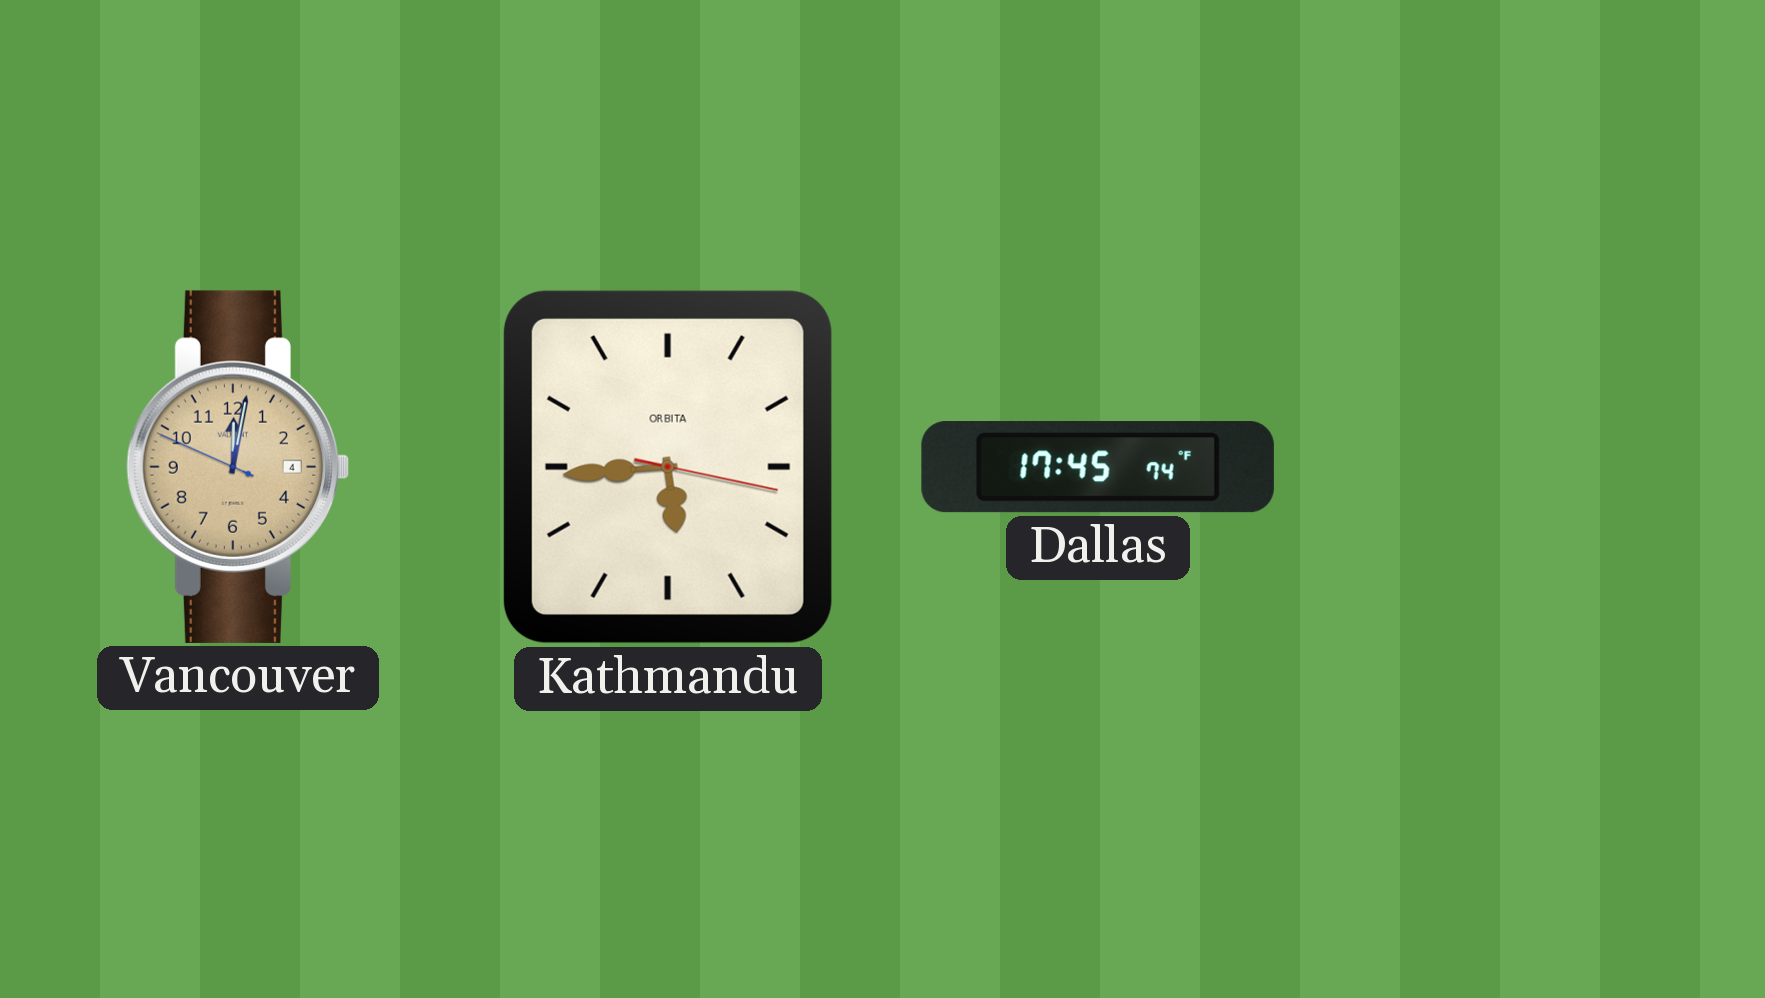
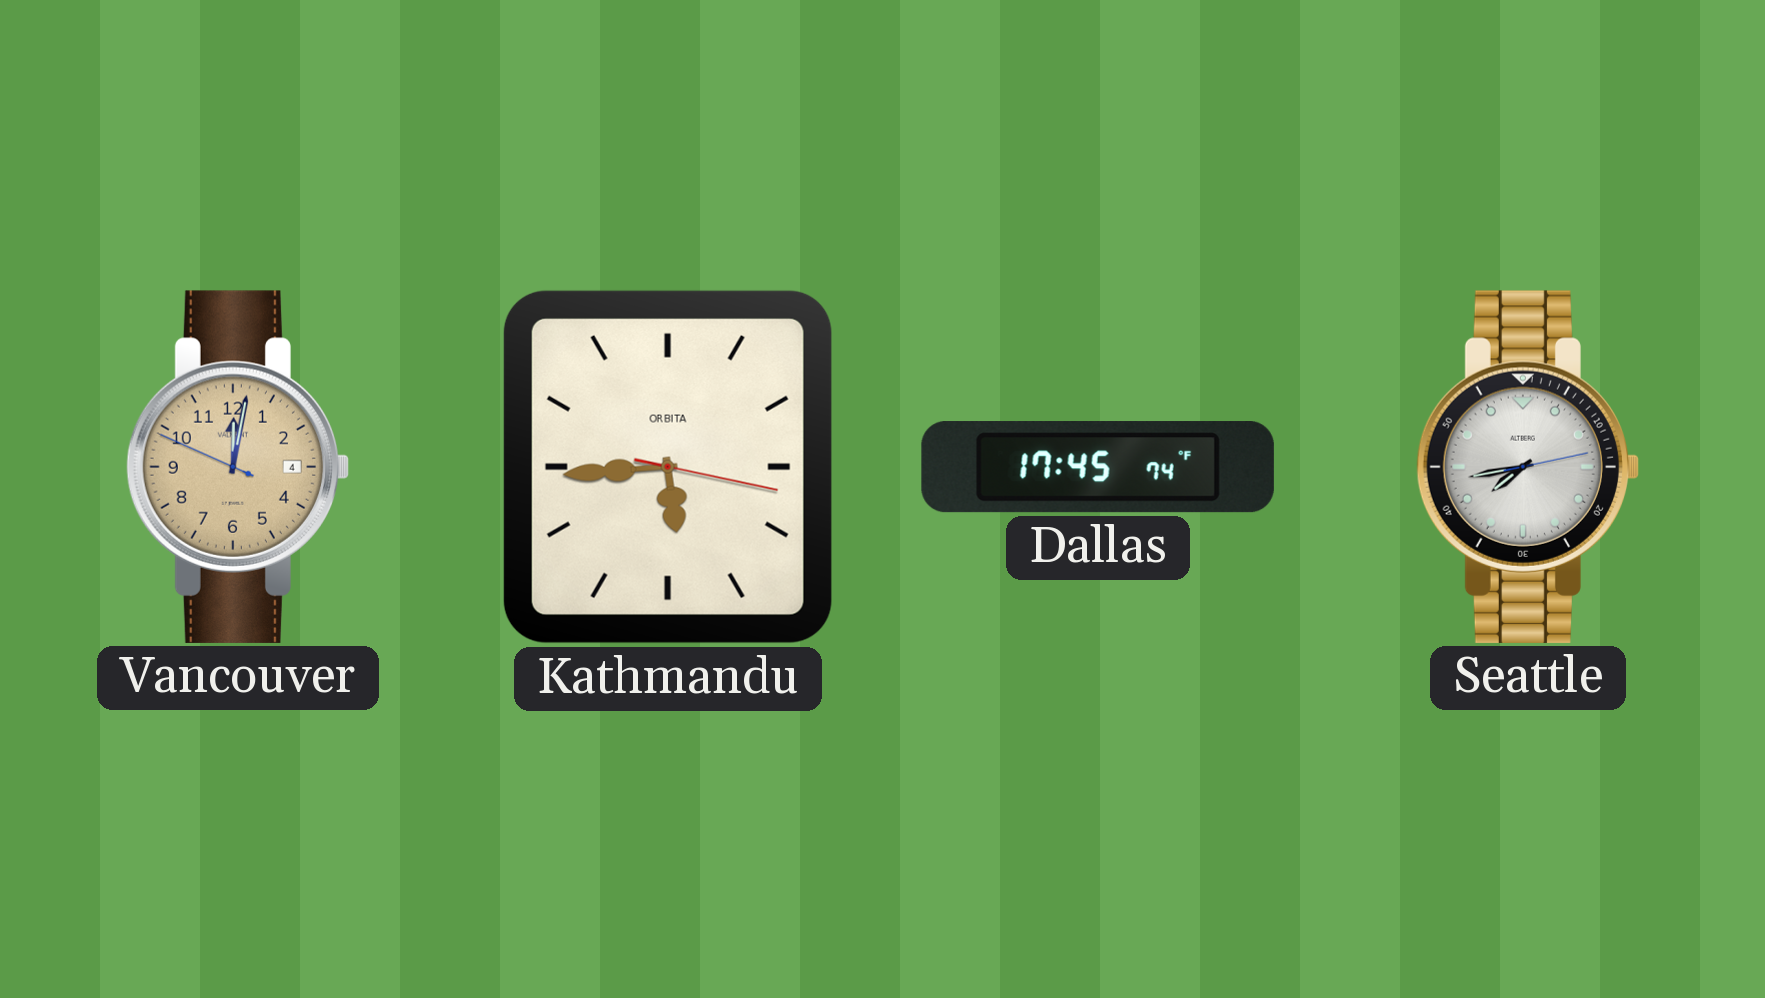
Seattle: none -> 7:43 (1527, 467)
